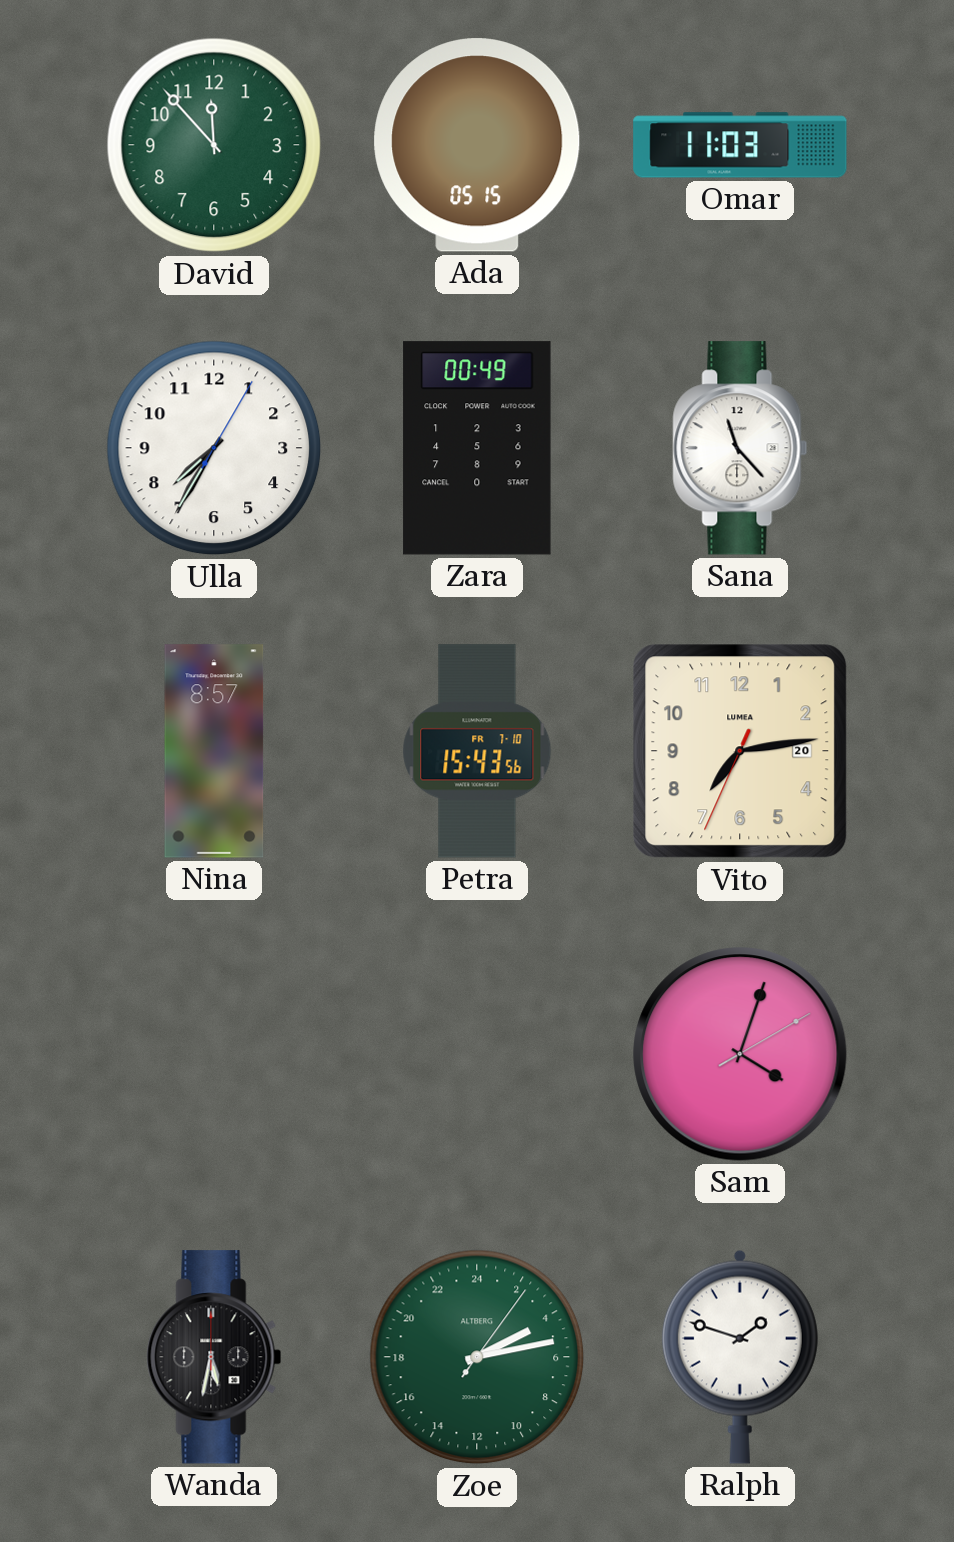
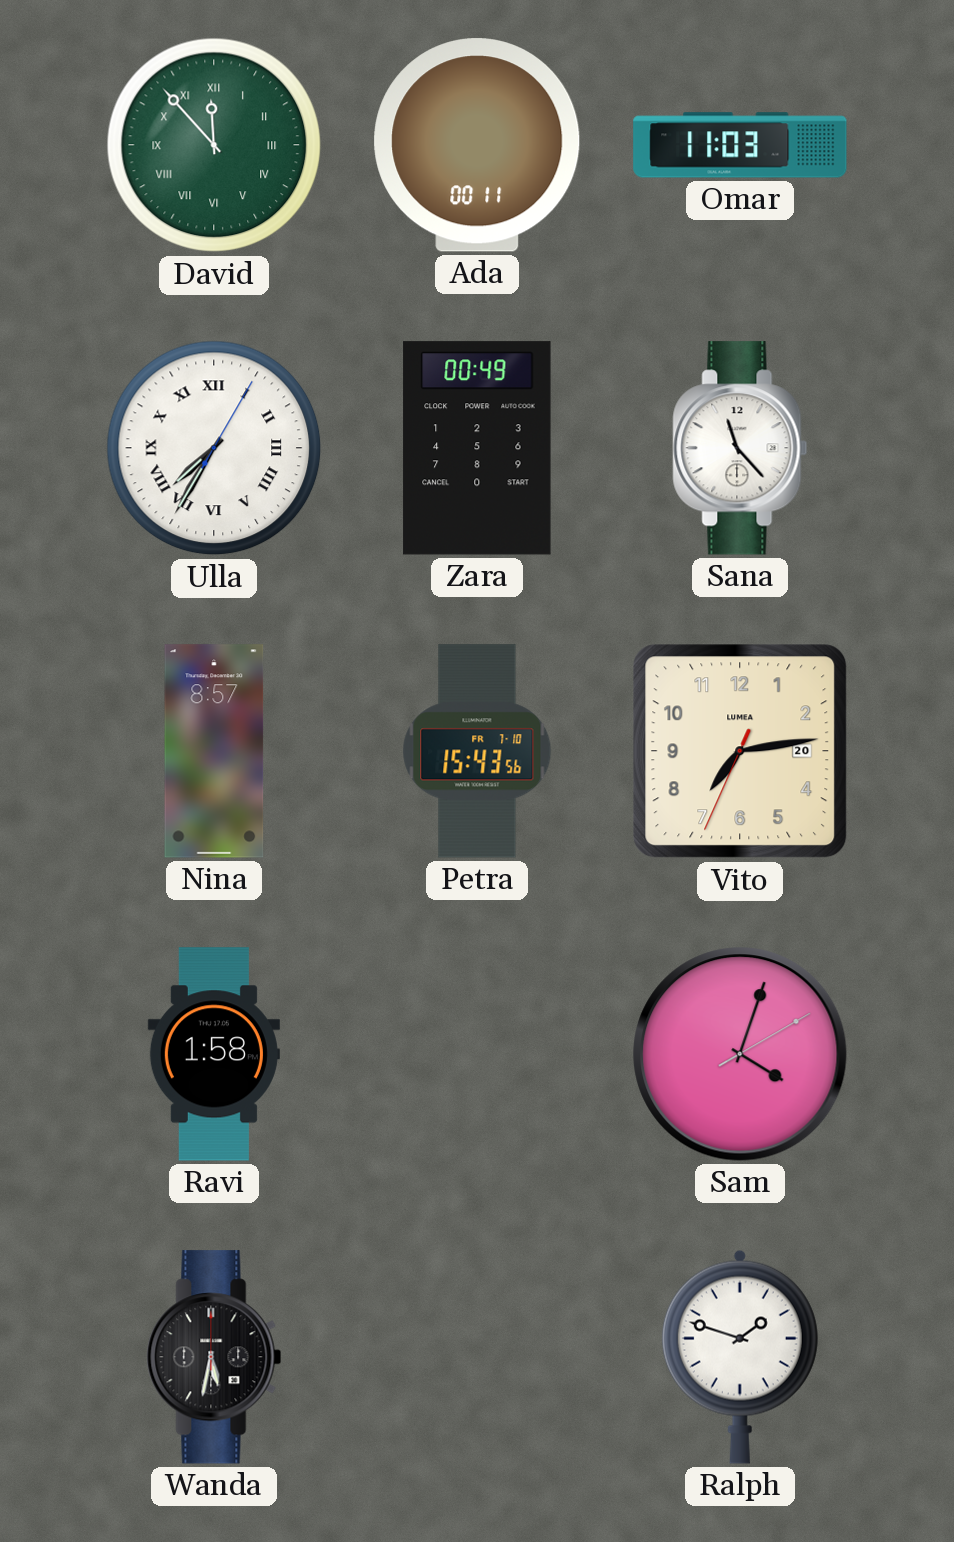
David numerals: Arabic -> Roman (214, 145)
Ada: 05:15 -> 00:11 (477, 145)
Ulla numerals: Arabic -> Roman (214, 448)
Ravi: none -> 1:58 (214, 1054)
Zoe: 4:13 -> none (477, 1357)
